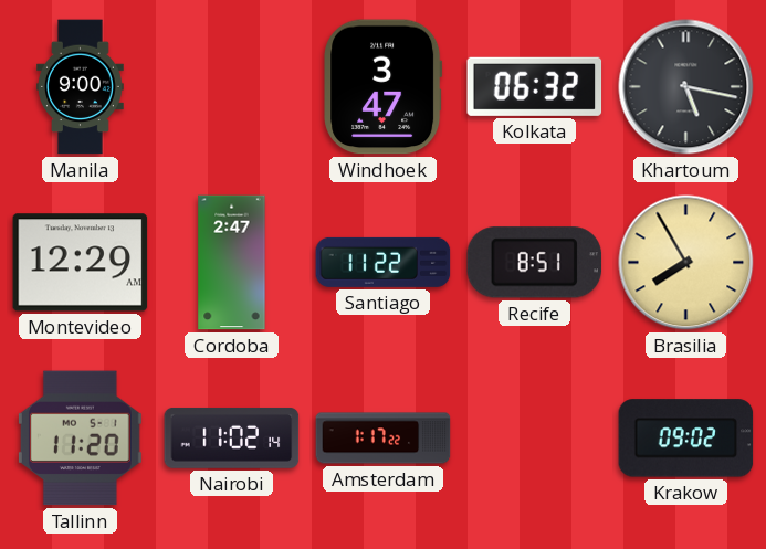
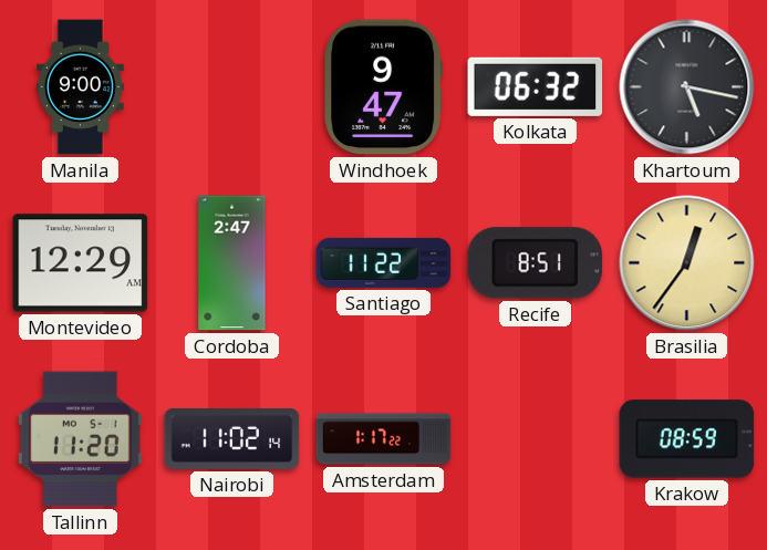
Windhoek: 3:47 -> 9:47 (384, 87)
Brasilia: 7:55 -> 12:36 (687, 263)
Krakow: 09:02 -> 08:59 (687, 439)
